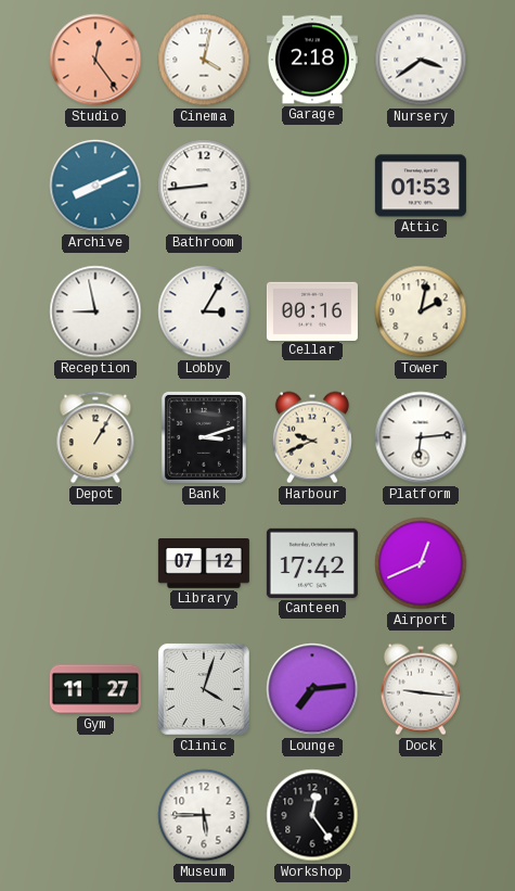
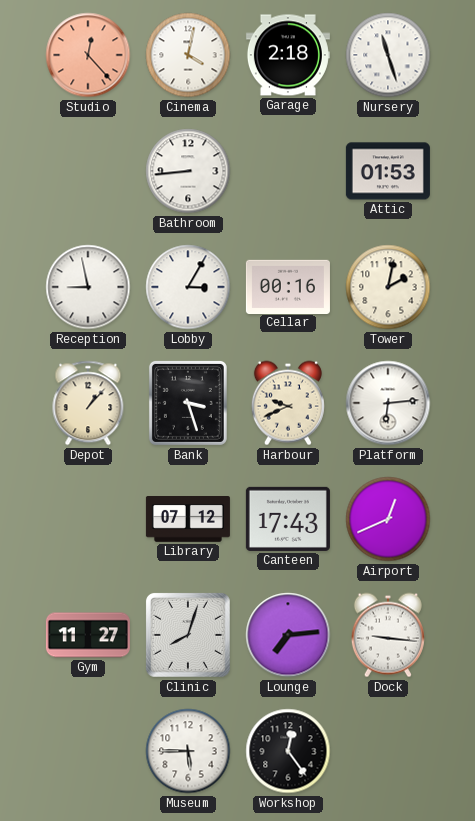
Studio: 12:24 -> 12:23 (88, 55)
Nursery: 3:39 -> 11:27 (388, 55)
Archive: 8:11 -> none (95, 186)
Depot: 1:05 -> 1:07 (88, 403)
Bank: 3:12 -> 3:27 (188, 403)
Canteen: 17:42 -> 17:43 (288, 519)
Clinic: 4:03 -> 8:03 (188, 635)
